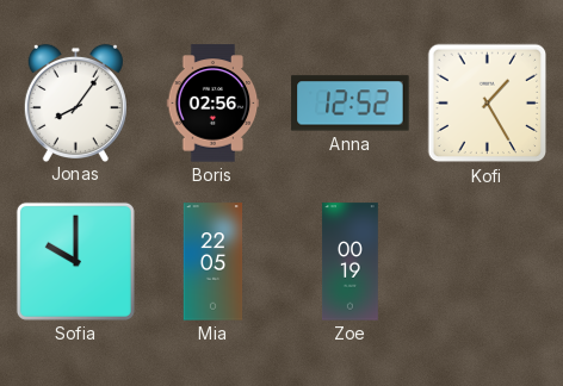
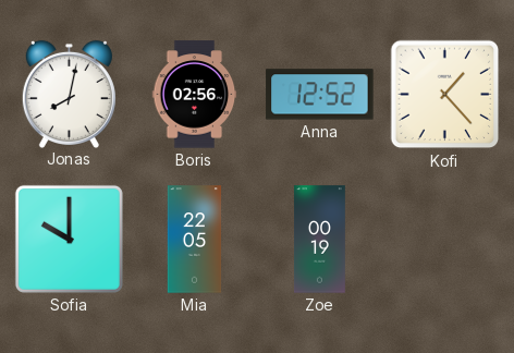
Jonas: 8:06 -> 8:02 (69, 94)
Kofi: 1:25 -> 1:23 (445, 95)
